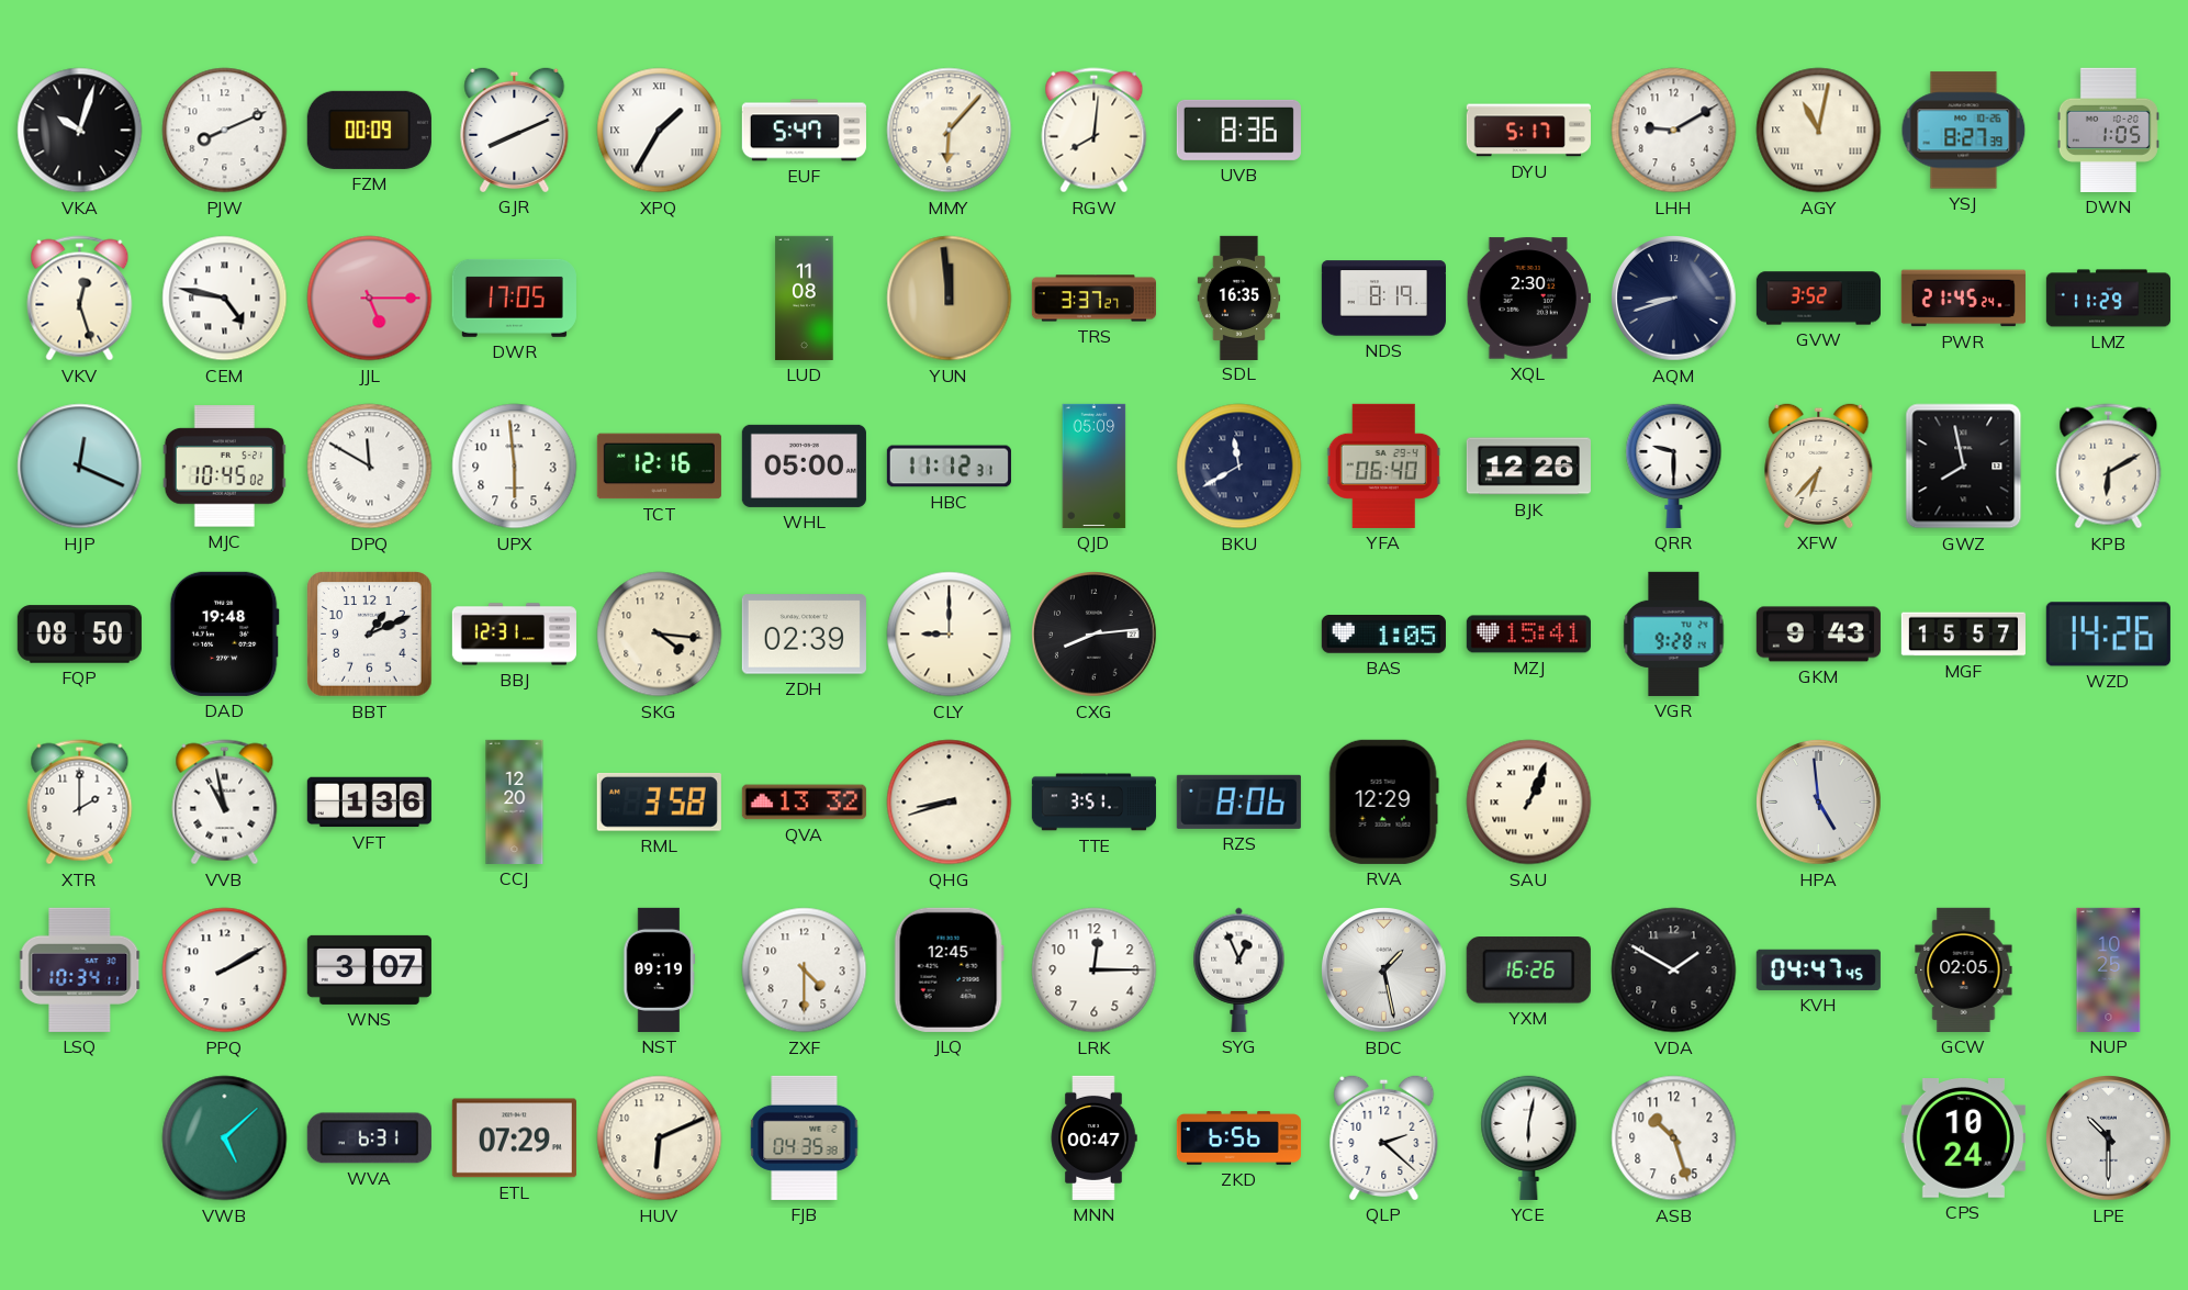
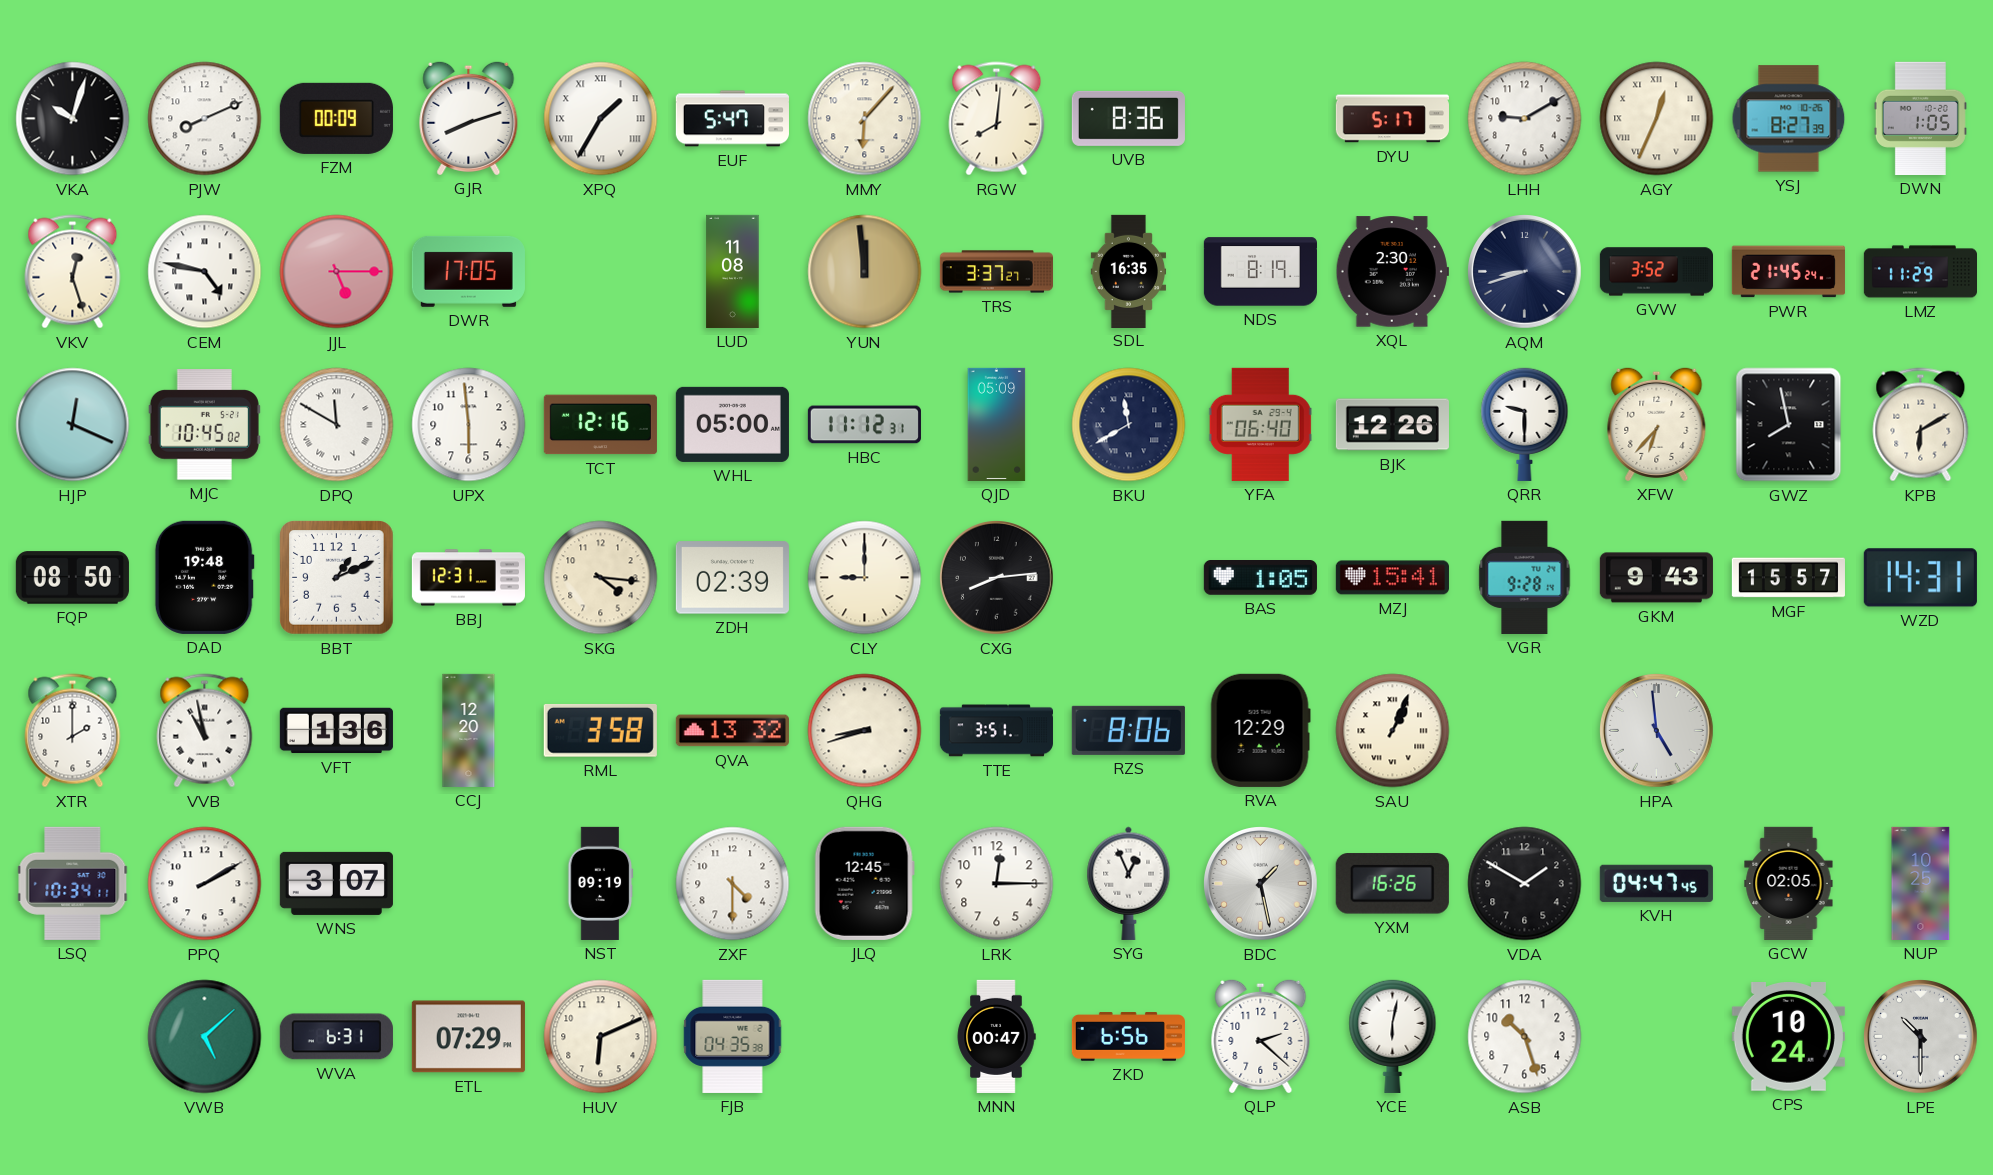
GJR: 8:11 -> 8:12 (469, 118)
AGY: 11:02 -> 12:34 (1657, 119)
WZD: 14:26 -> 14:31 (1920, 578)
